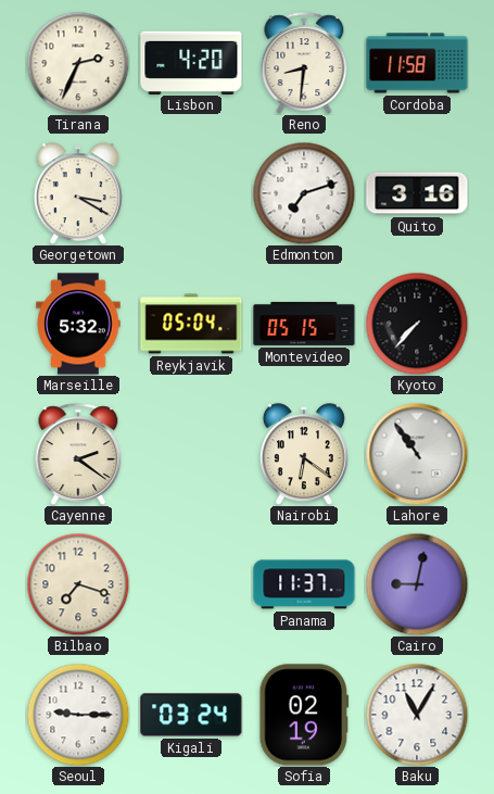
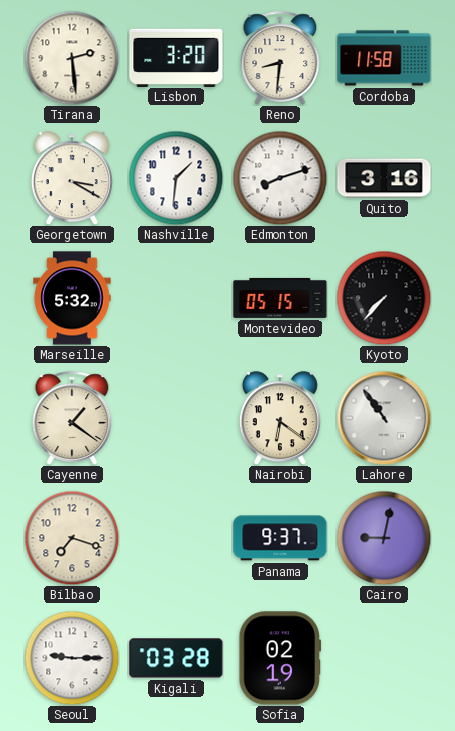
Tirana: 2:34 -> 2:29 (72, 58)
Lisbon: 4:20 -> 3:20 (176, 57)
Nashville: none -> 1:31 (176, 178)
Edmonton: 7:12 -> 8:12 (280, 178)
Reykjavik: 05:04 -> none (191, 324)
Cayenne: 2:21 -> 1:21 (72, 418)
Panama: 11:37 -> 9:37 (280, 538)
Kigali: 03:24 -> 03:28 (176, 658)
Baku: 11:05 -> none (417, 715)
